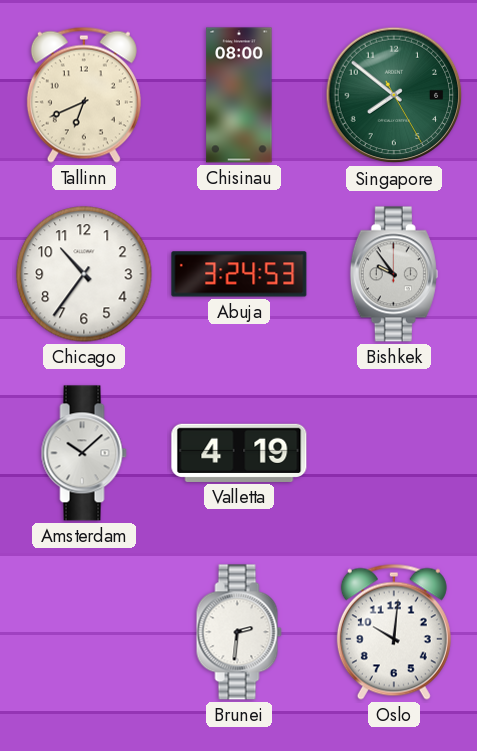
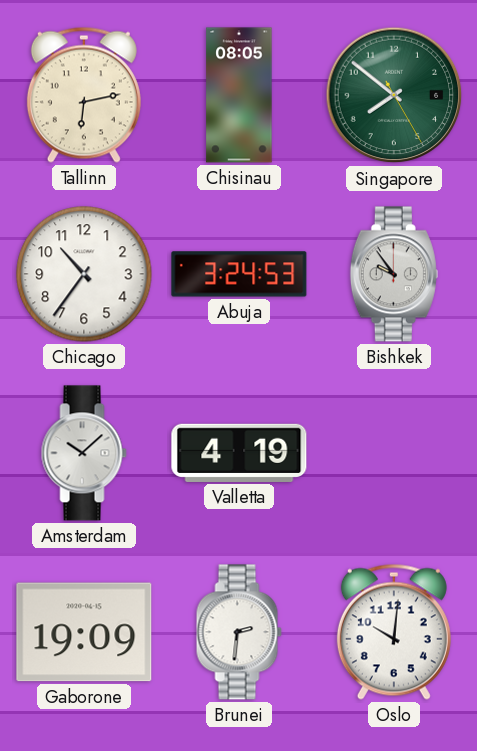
Tallinn: 6:41 -> 6:13 (84, 95)
Chisinau: 08:00 -> 08:05 (239, 95)
Gaborone: none -> 19:09 (84, 632)
